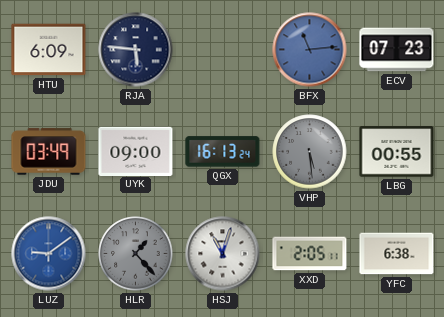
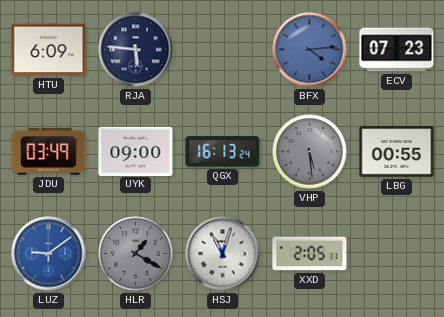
BFX: 11:14 -> 4:14 (310, 50)
HLR: 1:23 -> 1:20 (136, 254)
YFC: 6:38 -> none (397, 254)
